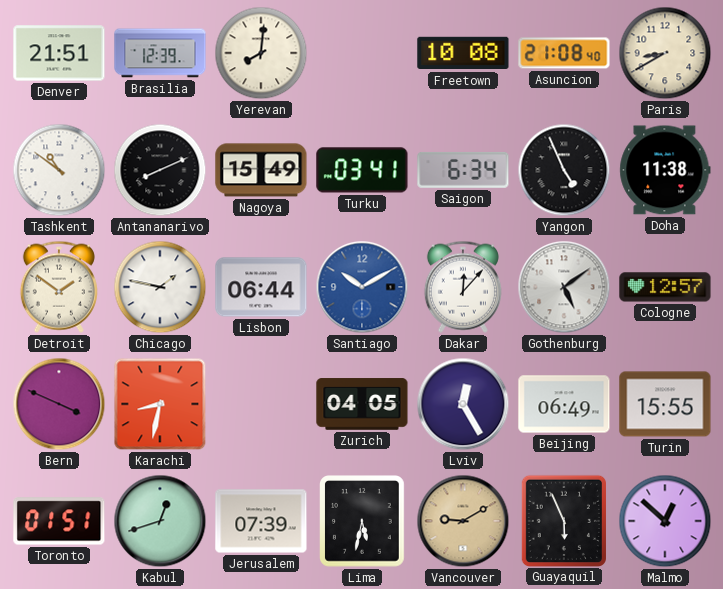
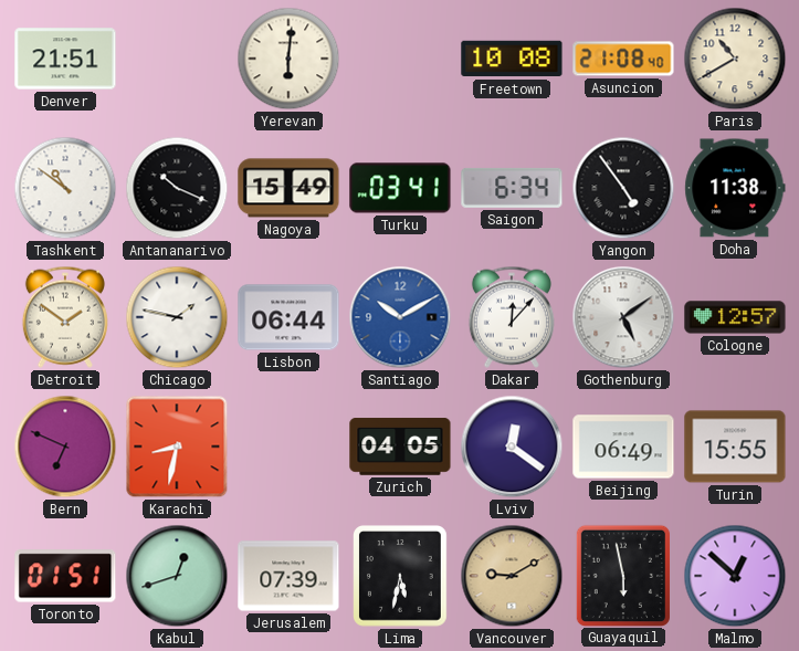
Brasilia: 12:39 -> none (160, 53)
Yerevan: 8:01 -> 6:01 (288, 59)
Paris: 8:40 -> 10:40 (735, 59)
Antananarivo: 8:11 -> 10:19 (177, 188)
Yangon: 4:56 -> 4:54 (623, 188)
Bern: 3:49 -> 6:49 (65, 447)
Lviv: 12:25 -> 12:21 (512, 447)
Guayaquil: 5:56 -> 5:58 (622, 575)
